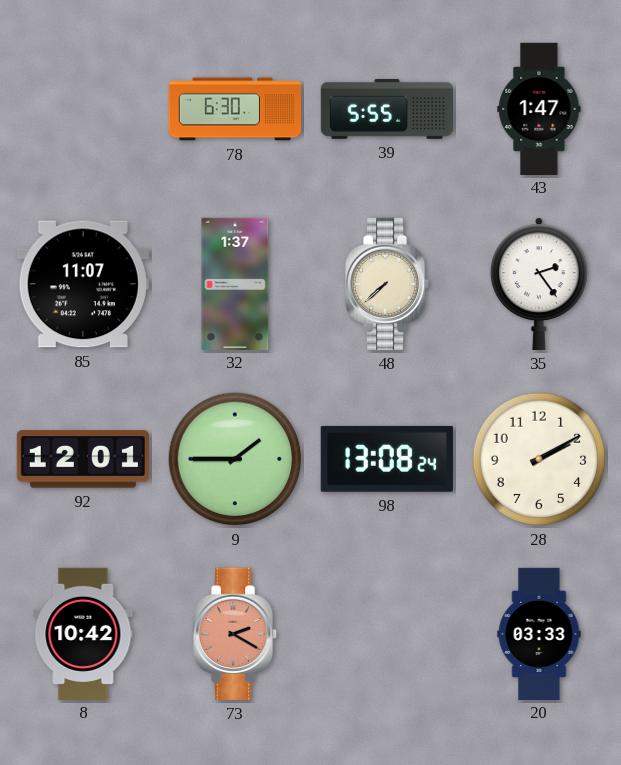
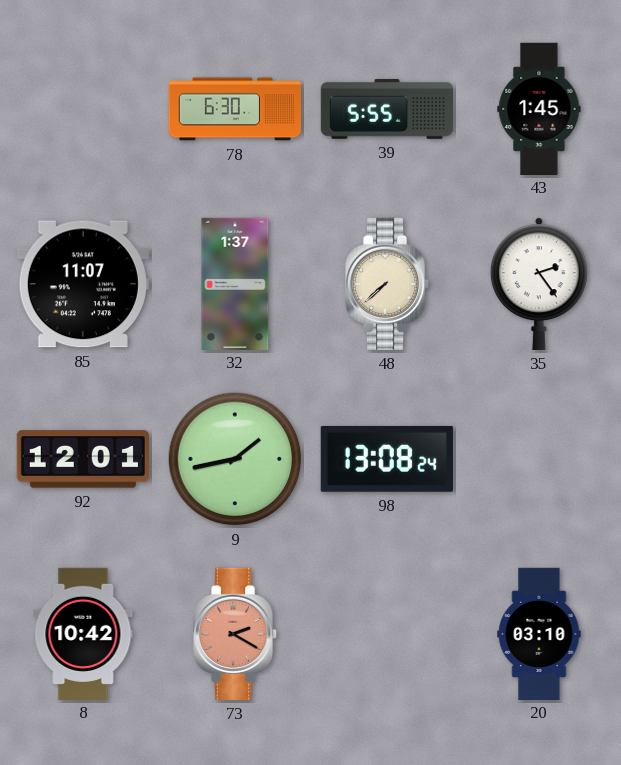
43: 1:47 -> 1:45 (539, 108)
9: 1:45 -> 1:43 (235, 459)
28: 2:10 -> none (539, 459)
20: 03:33 -> 03:10 (539, 633)
